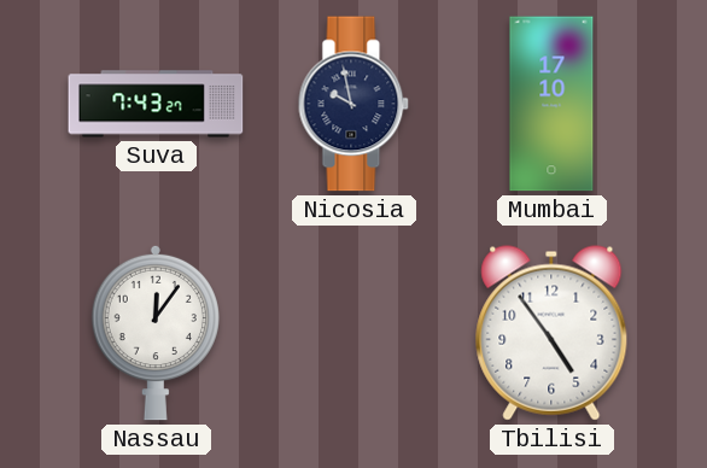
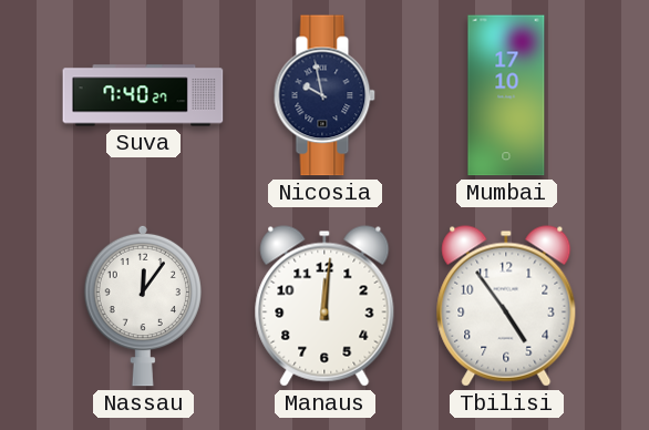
Suva: 7:43 -> 7:40 (143, 95)
Manaus: none -> 12:01 (324, 306)
